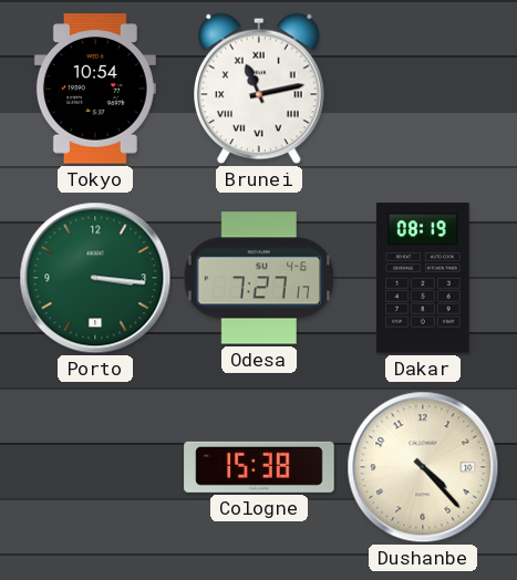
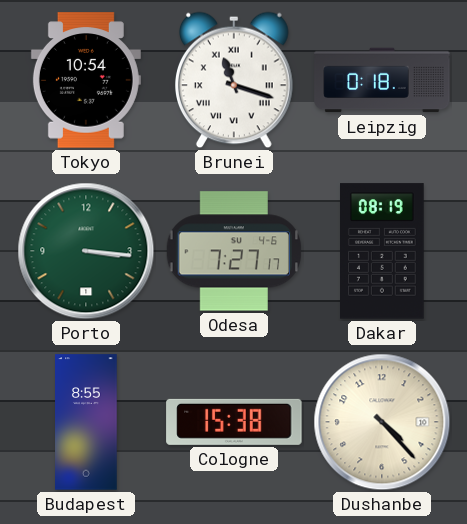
Brunei: 11:13 -> 11:18 (235, 80)
Leipzig: none -> 0:18 (382, 80)
Budapest: none -> 8:55 (86, 422)
